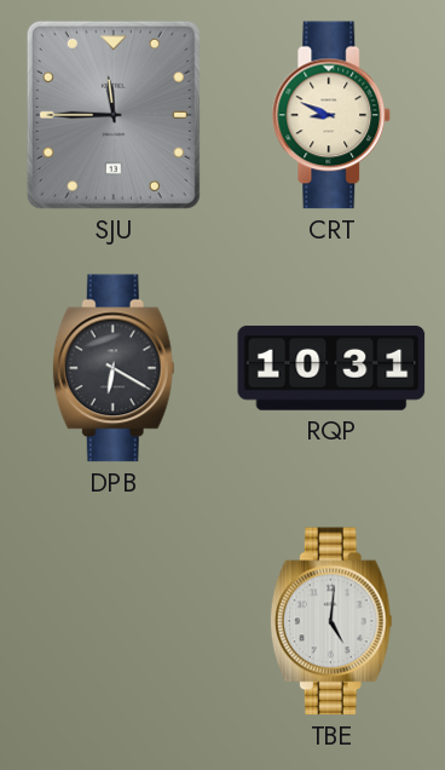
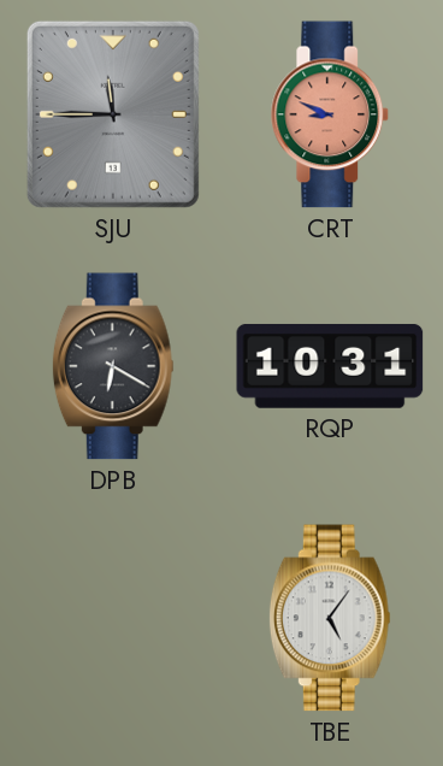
CRT dial: cream -> salmon (330, 114)
TBE: 5:01 -> 5:06 (330, 618)
